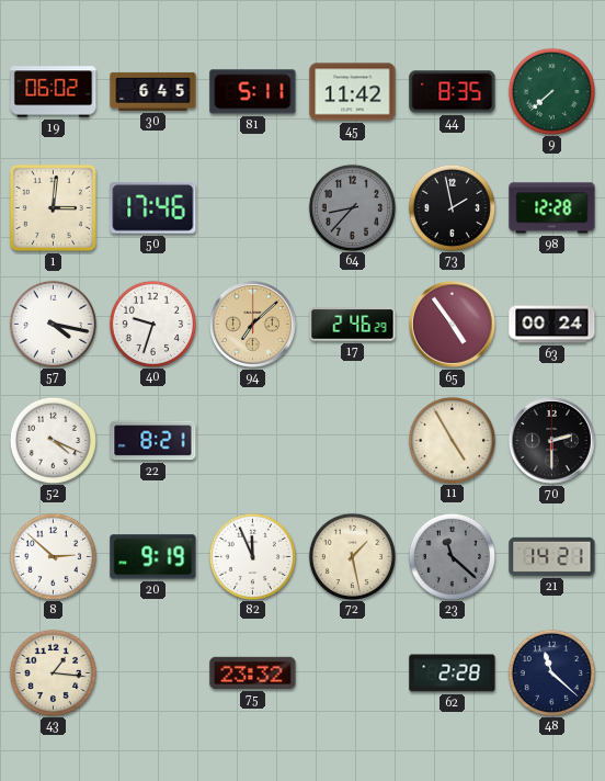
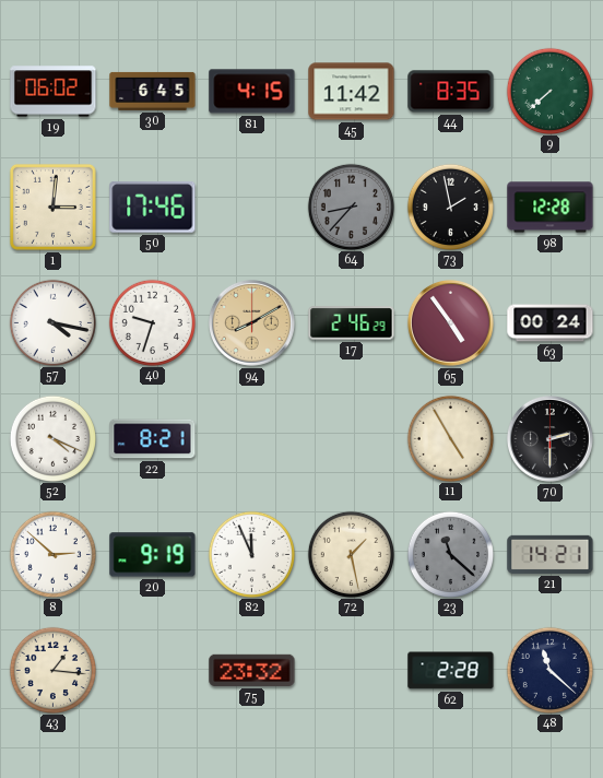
81: 5:11 -> 4:15 (252, 92)
94: 7:08 -> 8:10 (251, 322)
